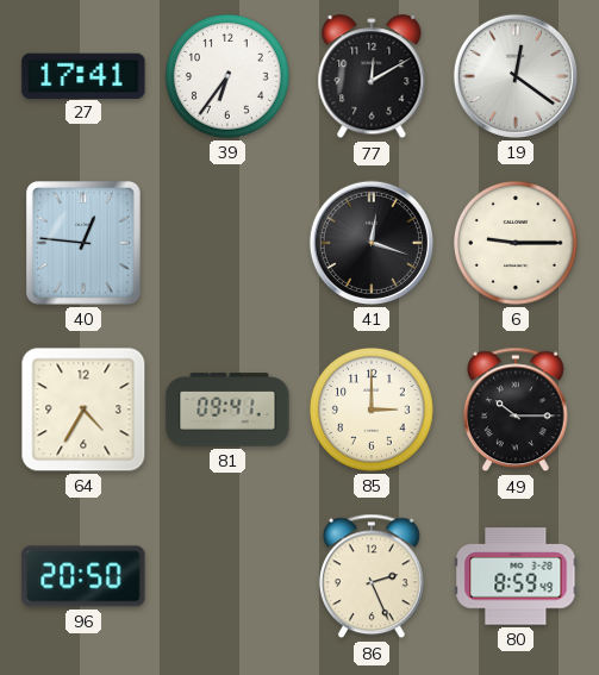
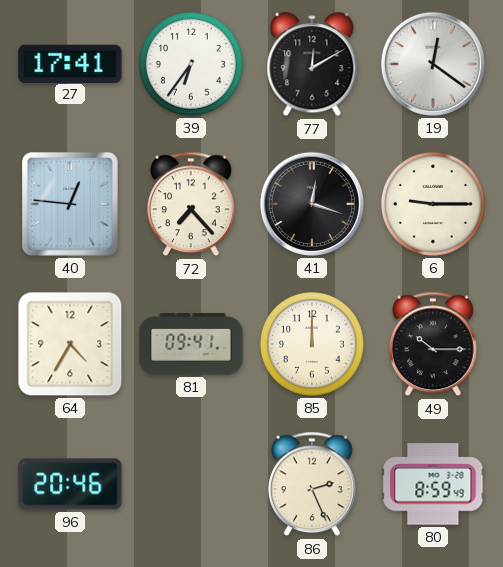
72: none -> 7:23 (191, 204)
85: 3:00 -> 12:00 (312, 344)
96: 20:50 -> 20:46 (70, 484)
